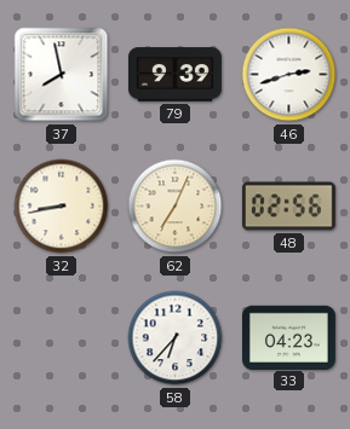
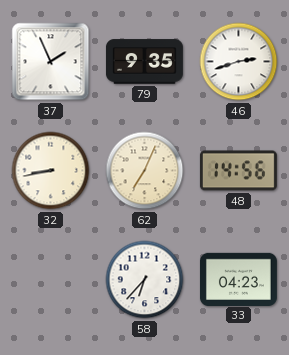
37: 7:58 -> 1:56 (51, 62)
79: 9:39 -> 9:35 (144, 62)
48: 02:56 -> 14:56 (238, 171)
